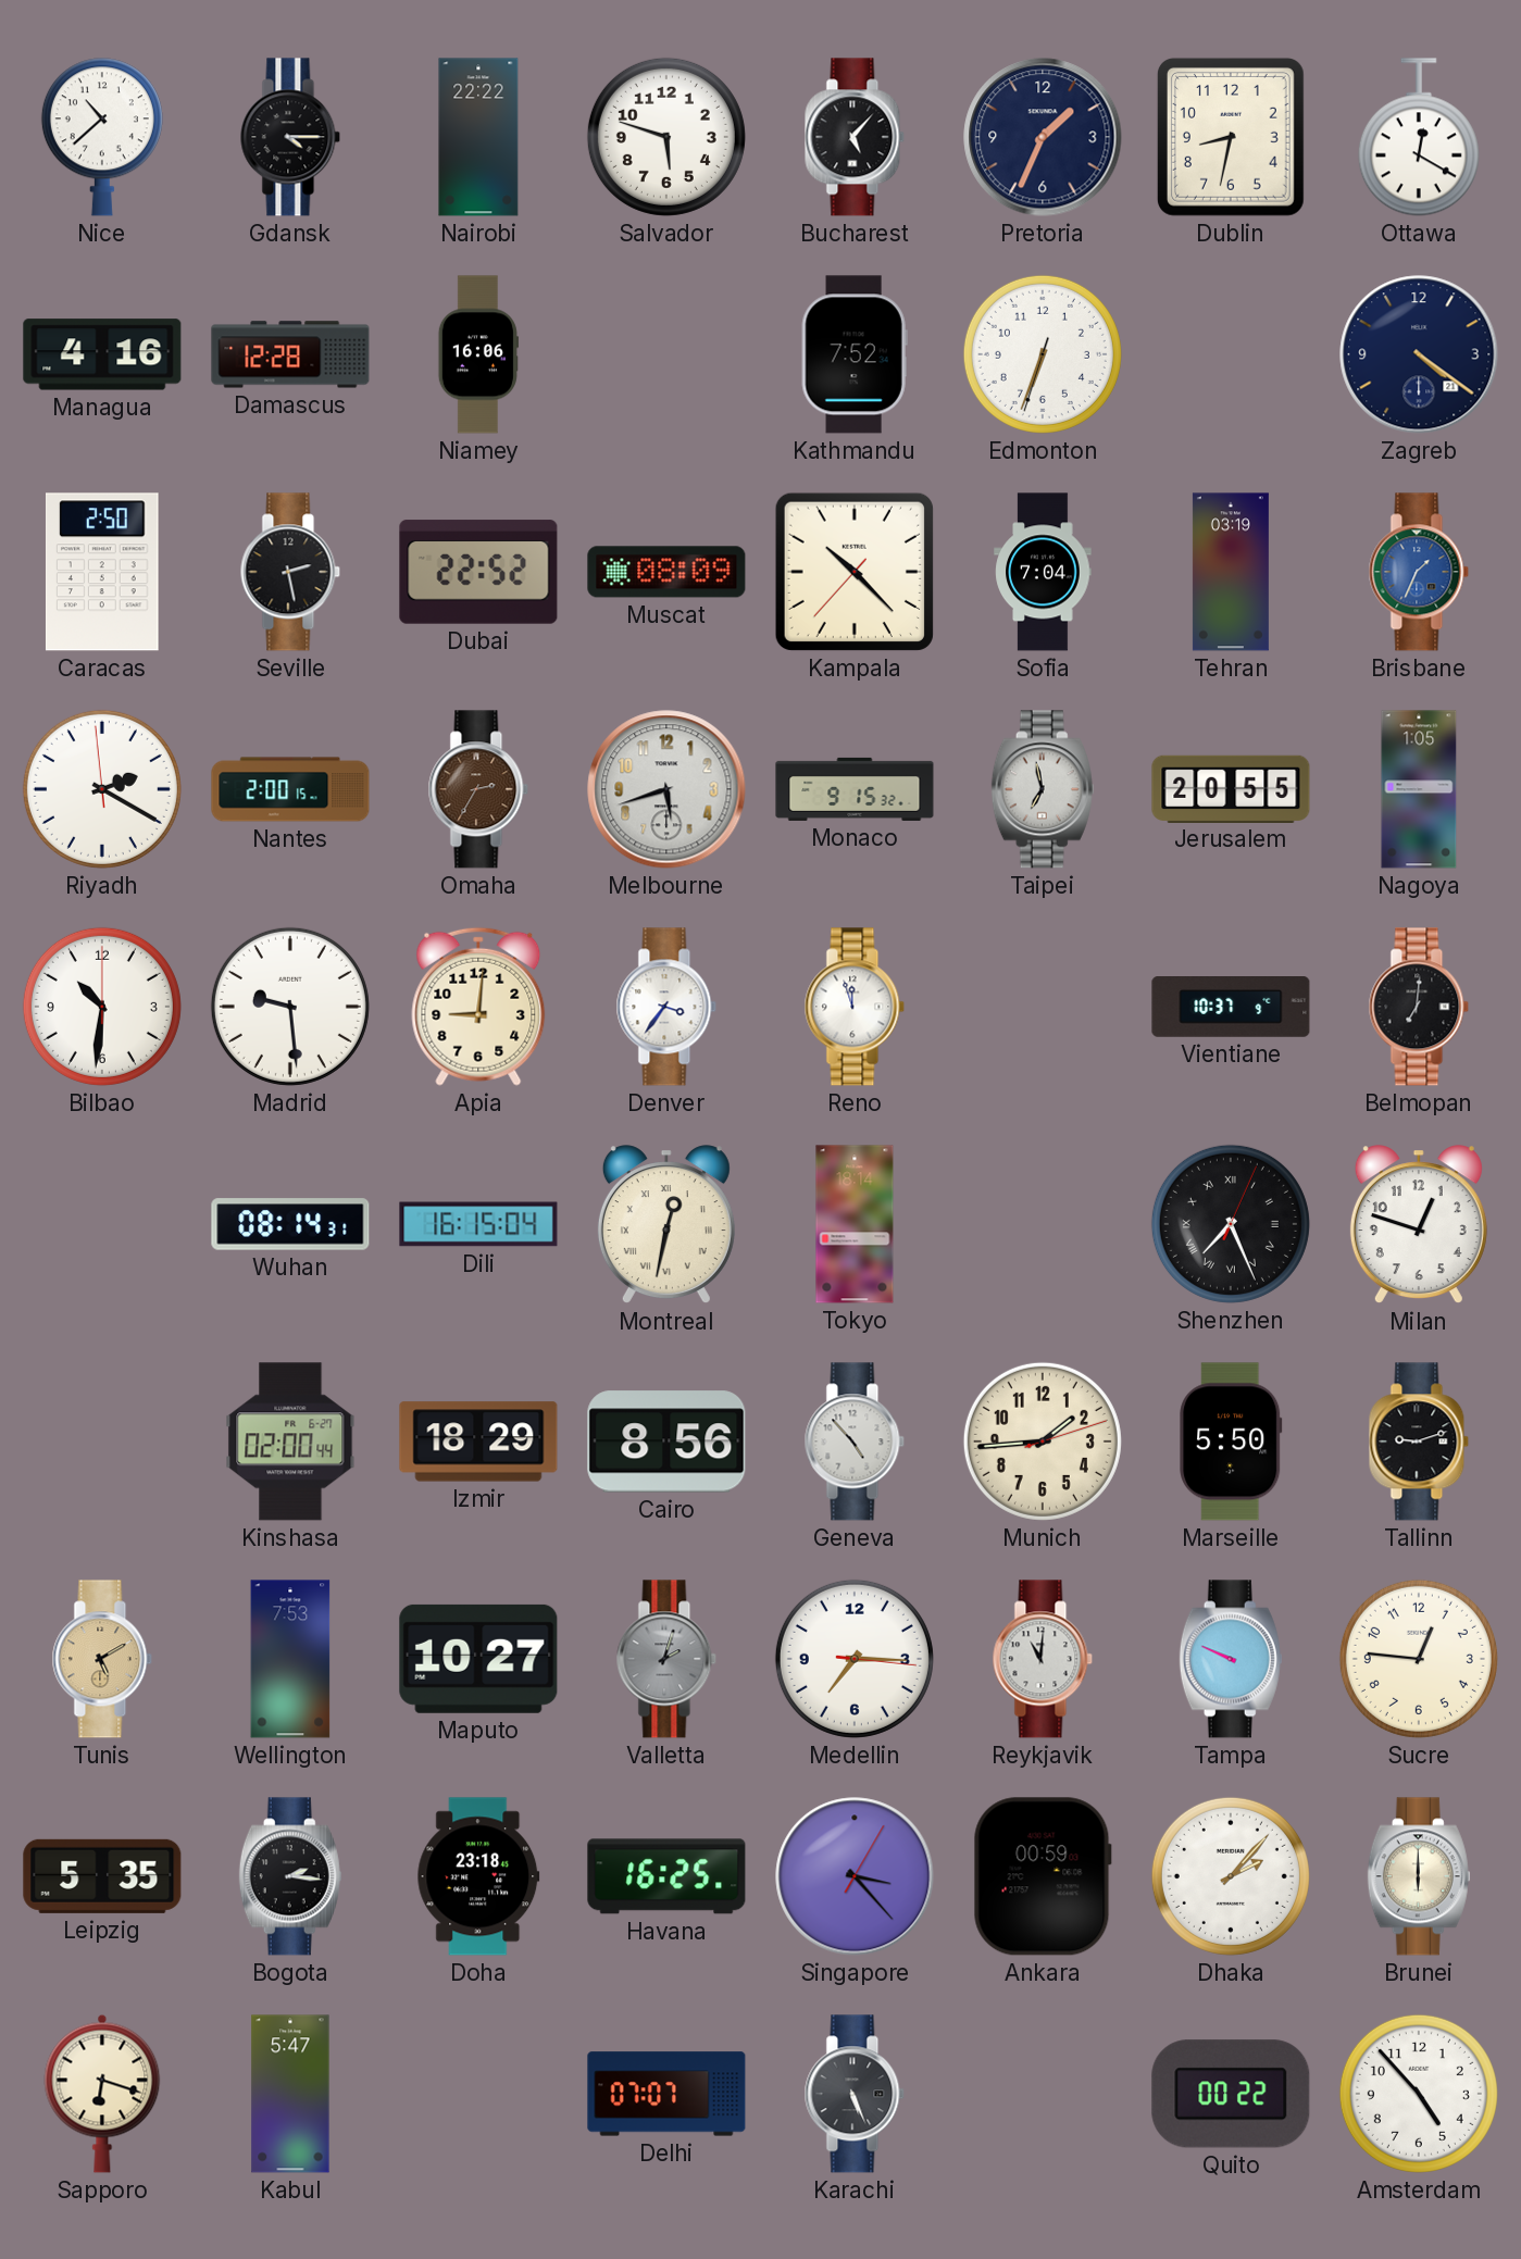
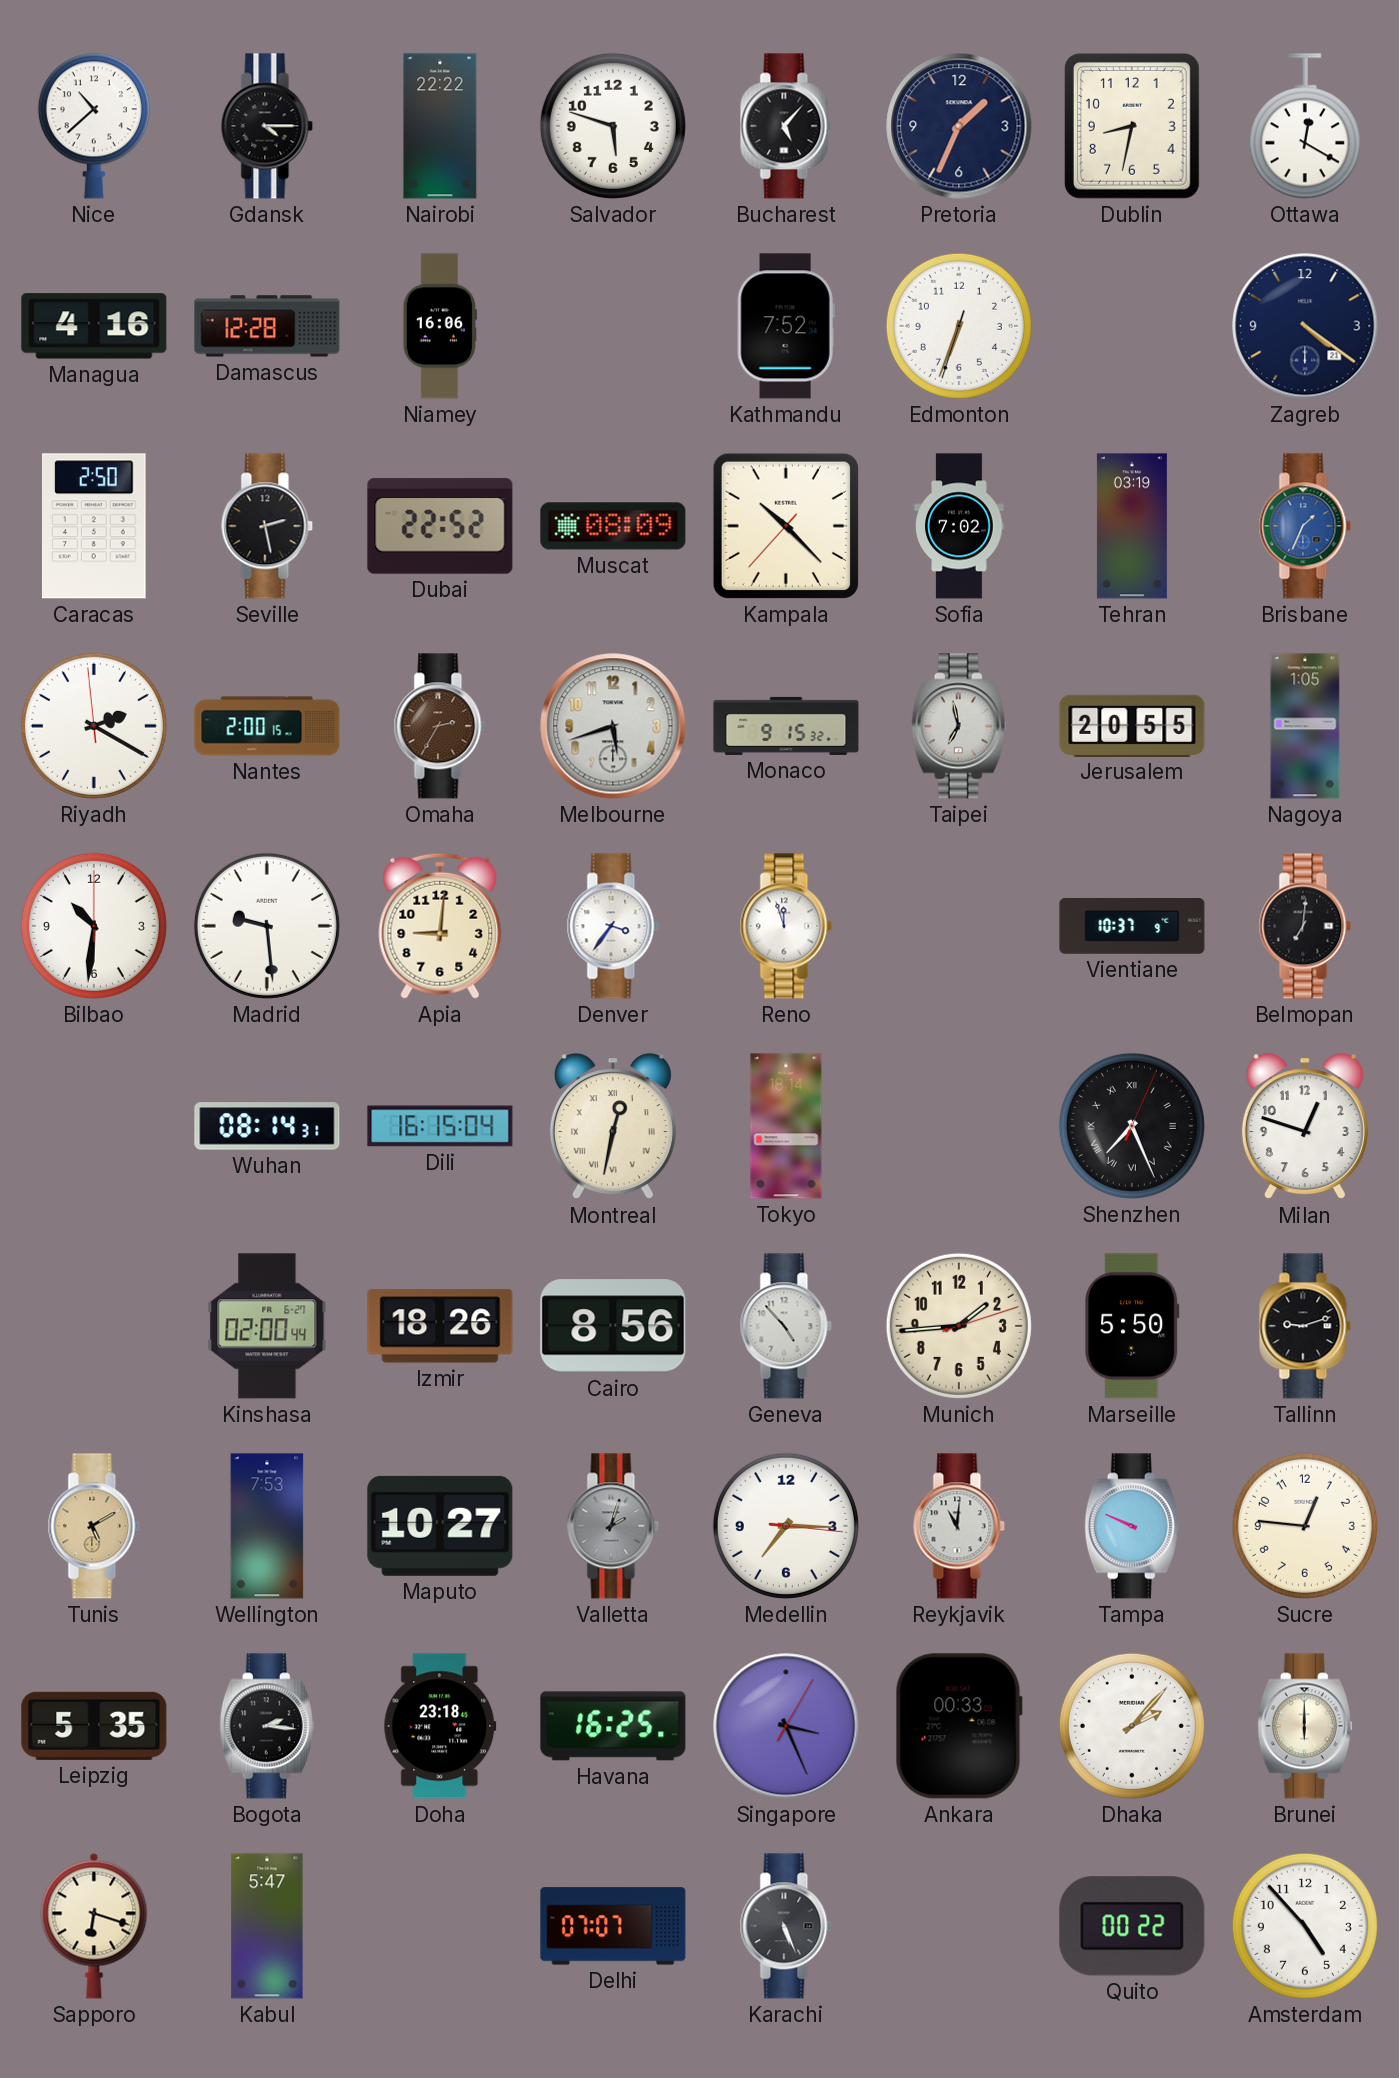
Sofia: 7:04 -> 7:02 (959, 526)
Izmir: 18:29 -> 18:26 (440, 1326)
Singapore: 3:23 -> 3:26 (786, 1726)
Ankara: 00:59 -> 00:33 (959, 1726)
